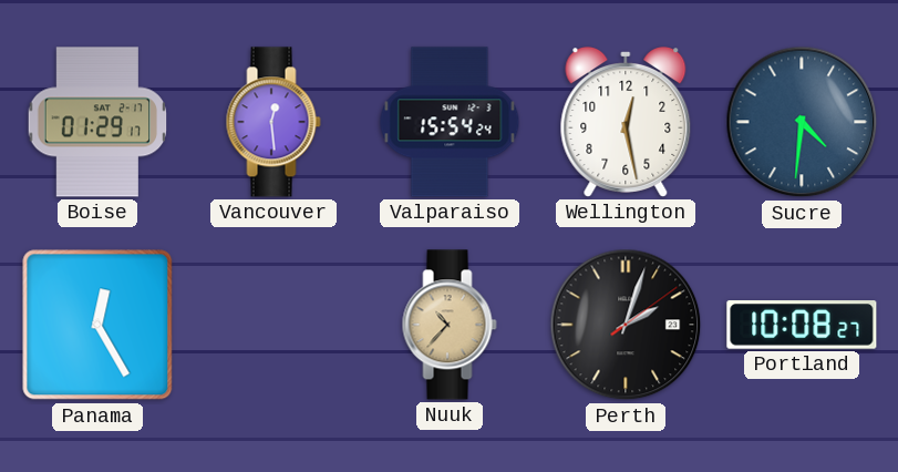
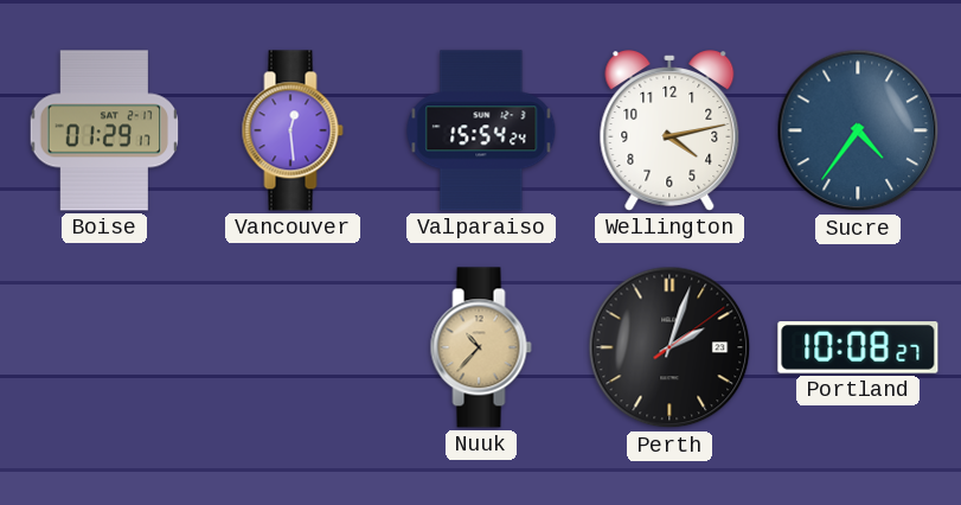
Wellington: 12:28 -> 4:13 (670, 130)
Sucre: 4:31 -> 4:36 (858, 130)
Panama: 12:25 -> none (97, 325)
